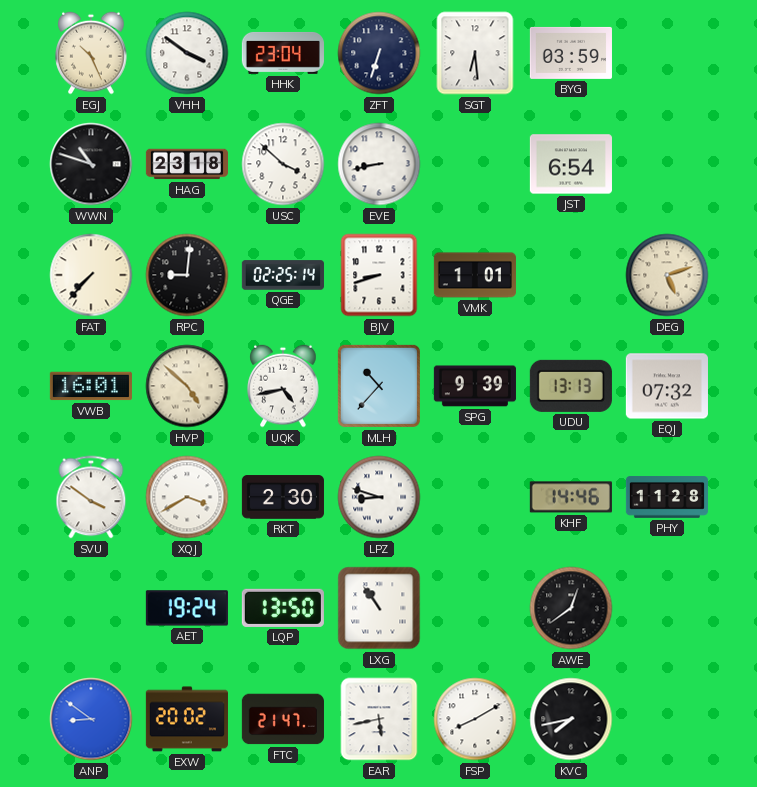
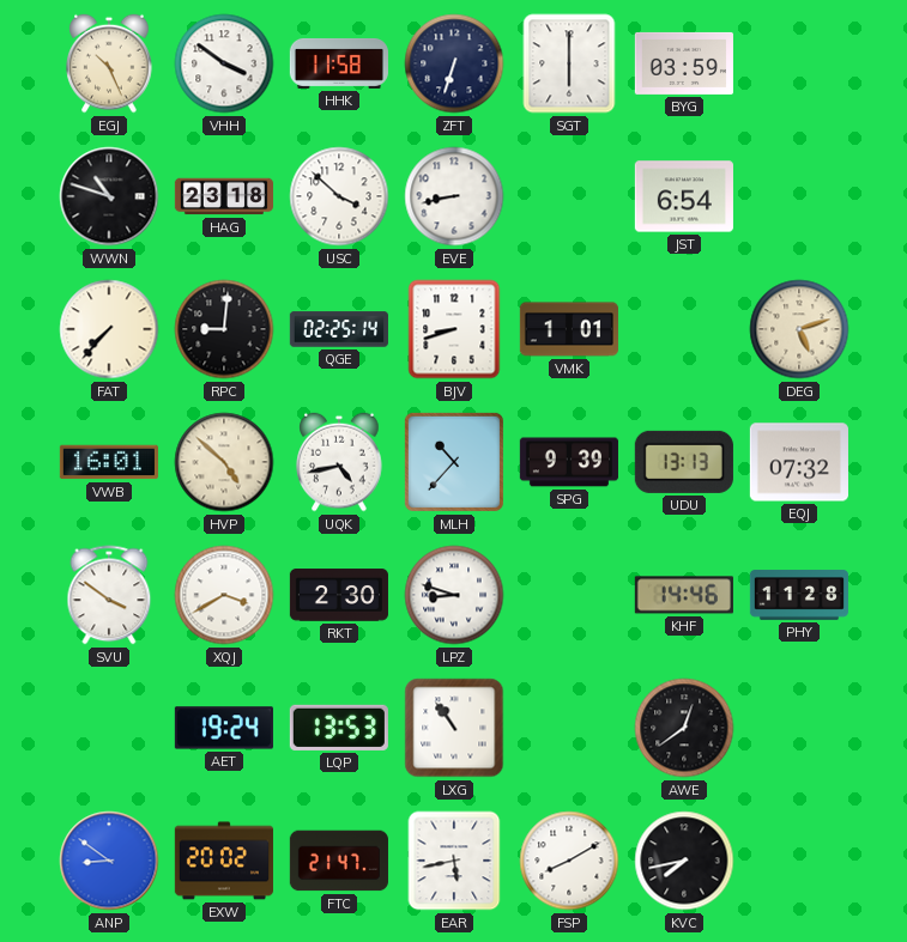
HHK: 23:04 -> 11:58 (339, 63)
SGT: 6:29 -> 6:00 (569, 63)
LQP: 13:50 -> 13:53 (339, 728)
